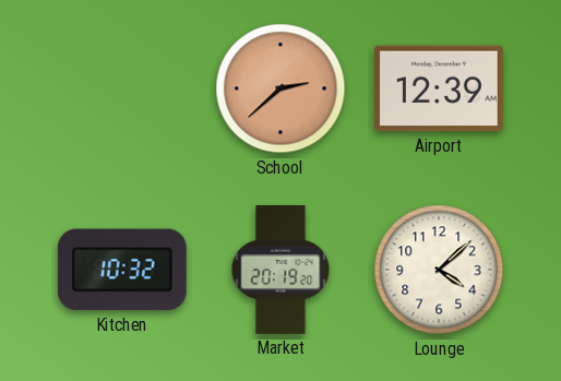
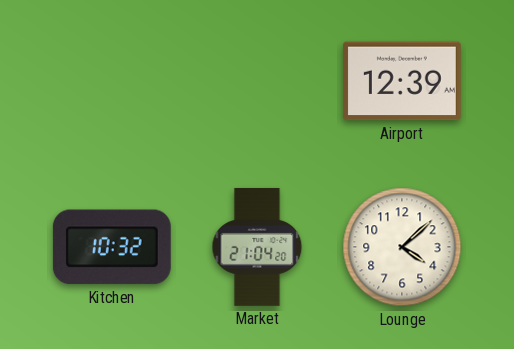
School: 2:38 -> none (280, 88)
Market: 20:19 -> 21:04 (257, 247)
